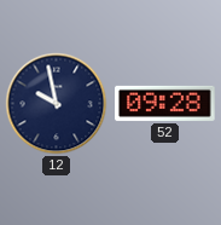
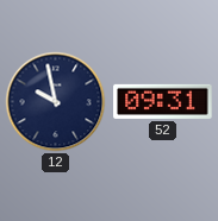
52: 09:28 -> 09:31 (163, 101)
